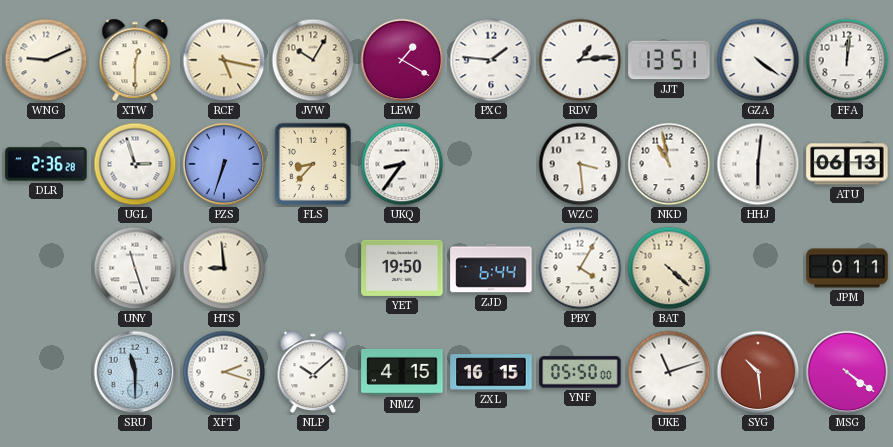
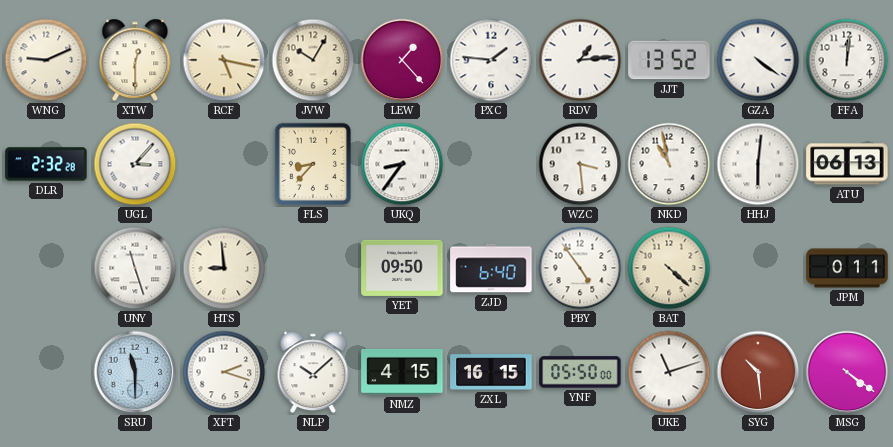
LEW: 1:20 -> 1:23 (402, 60)
JJT: 13:51 -> 13:52 (669, 60)
DLR: 2:36 -> 2:32 (46, 164)
UGL: 2:57 -> 3:07 (135, 164)
PZS: 6:33 -> none (224, 164)
YET: 19:50 -> 09:50 (402, 268)
ZJD: 6:44 -> 6:40 (491, 268)
PBY: 4:05 -> 4:54 (580, 268)
